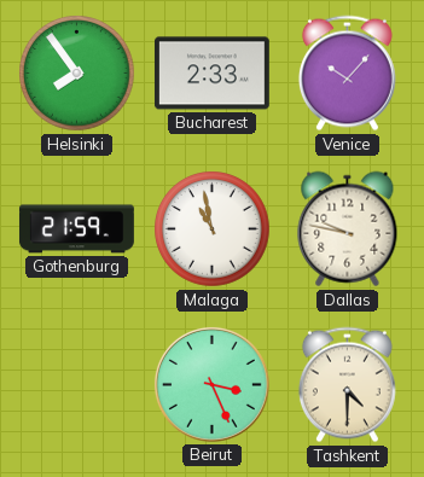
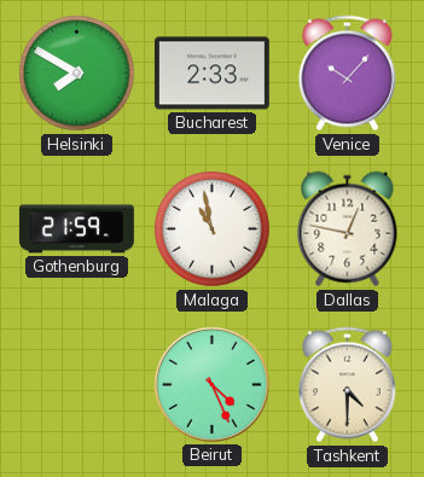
Helsinki: 7:54 -> 7:50 (77, 74)
Dallas: 9:47 -> 12:47 (348, 229)
Beirut: 3:26 -> 4:26 (211, 384)
